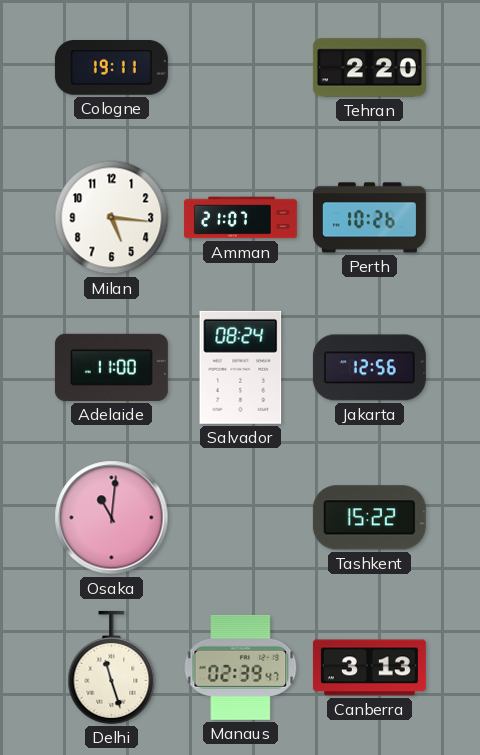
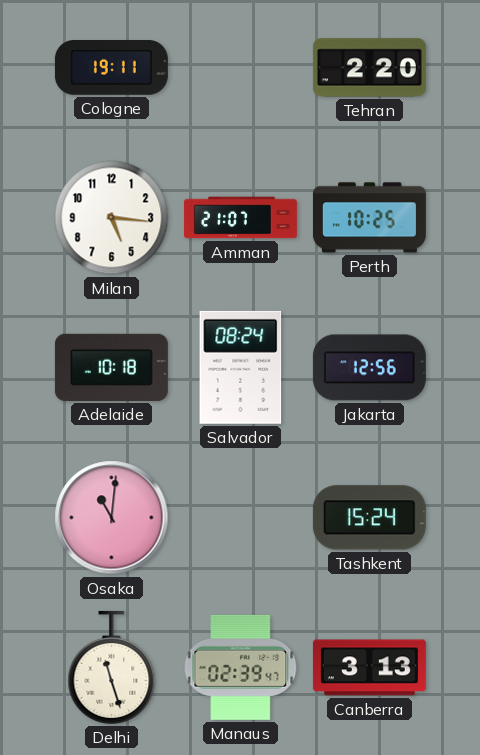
Perth: 10:26 -> 10:25 (369, 218)
Adelaide: 11:00 -> 10:18 (111, 367)
Tashkent: 15:22 -> 15:24 (369, 518)
